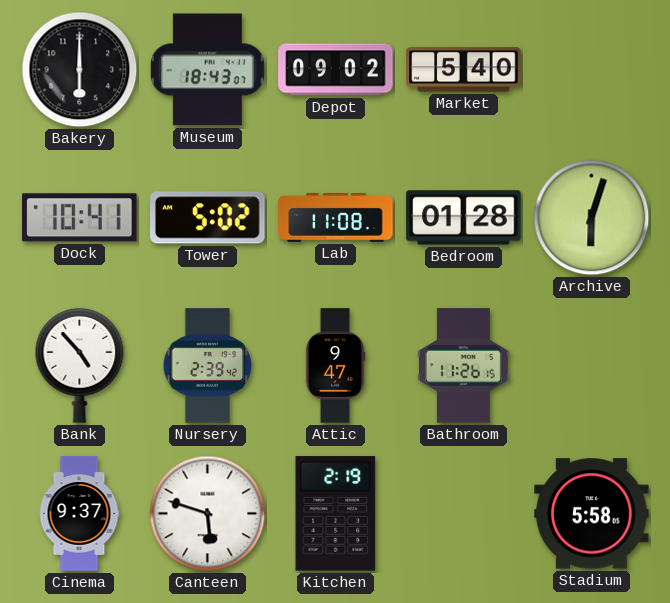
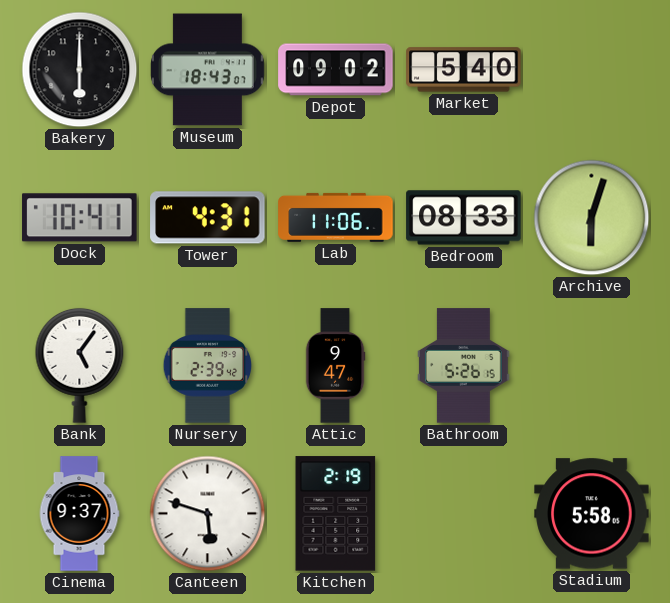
Tower: 5:02 -> 4:31 (208, 218)
Lab: 11:08 -> 11:06 (336, 217)
Bedroom: 01:28 -> 08:33 (464, 218)
Bank: 4:53 -> 5:06 (80, 365)
Bathroom: 11:26 -> 5:26 (464, 366)
